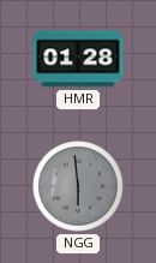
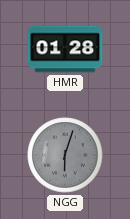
NGG: 5:59 -> 6:03 (65, 155)
